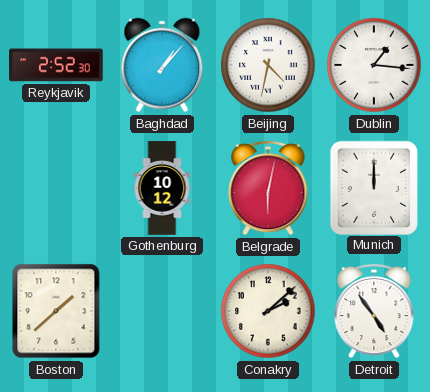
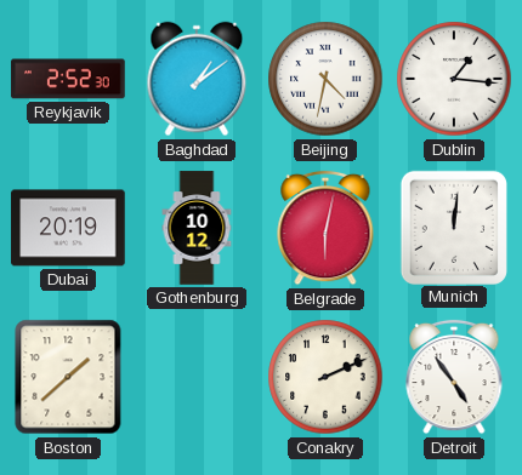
Baghdad: 1:07 -> 1:09 (197, 79)
Dubai: none -> 20:19 (68, 228)
Munich: 12:00 -> 12:01 (454, 227)
Conakry: 2:08 -> 2:11 (325, 377)
